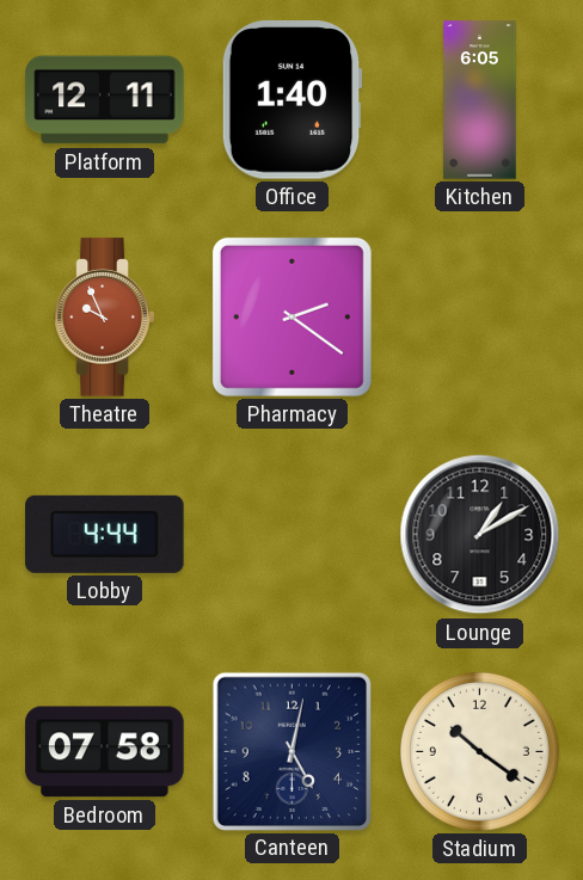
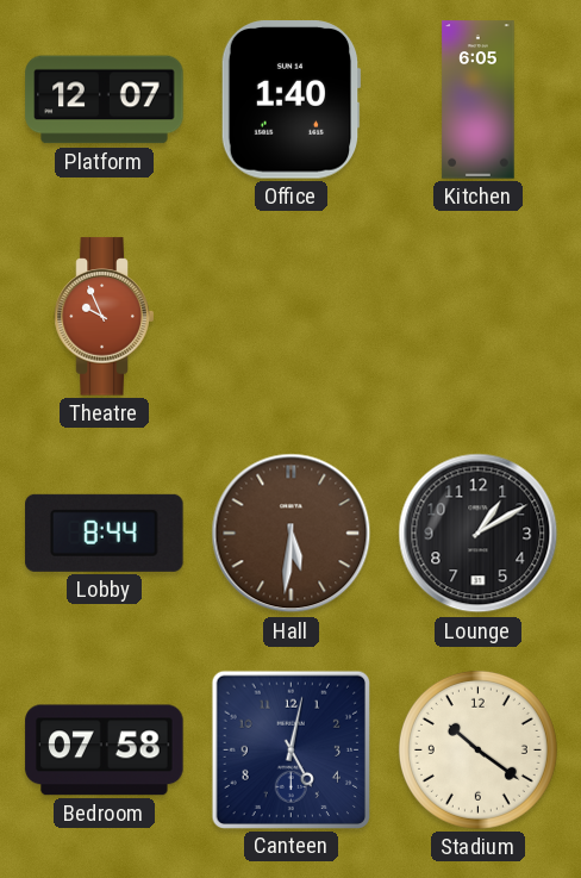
Platform: 12:11 -> 12:07 (105, 100)
Pharmacy: 2:21 -> none (291, 316)
Lobby: 4:44 -> 8:44 (105, 533)
Hall: none -> 5:31 (292, 534)
